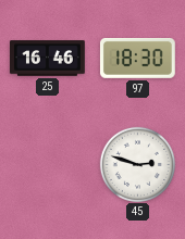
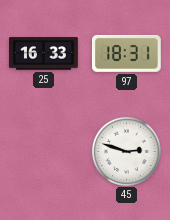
25: 16:46 -> 16:33 (44, 54)
97: 18:30 -> 18:31 (126, 53)
